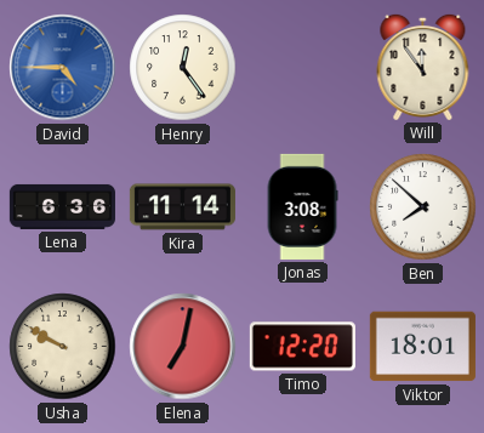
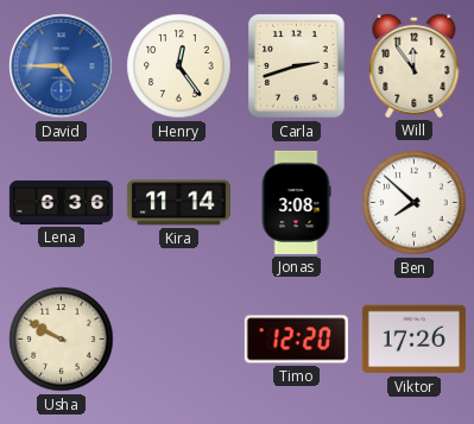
Carla: none -> 2:42 (297, 67)
Elena: 7:02 -> none (183, 347)
Viktor: 18:01 -> 17:26 (413, 340)
